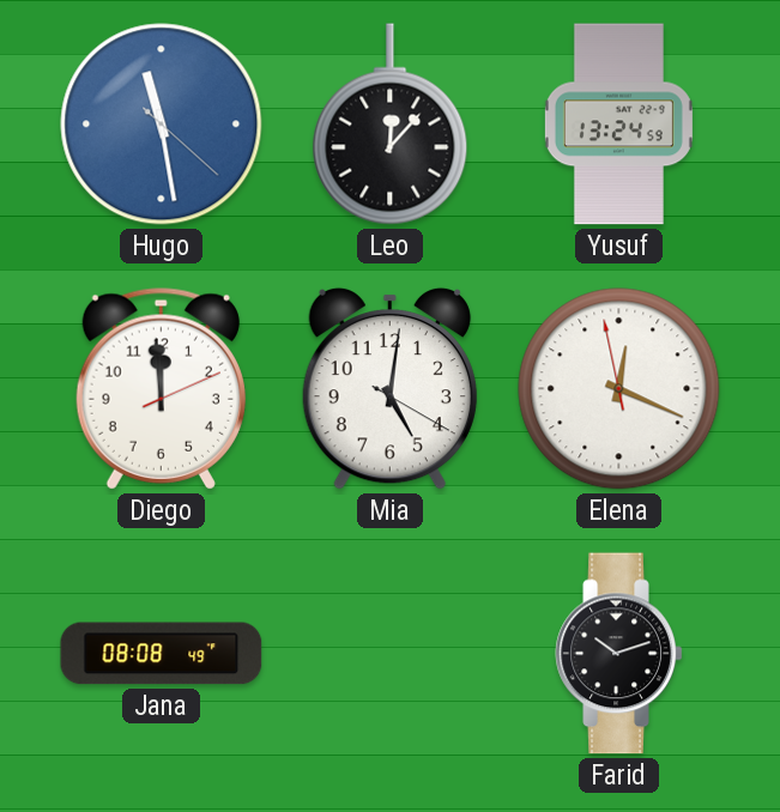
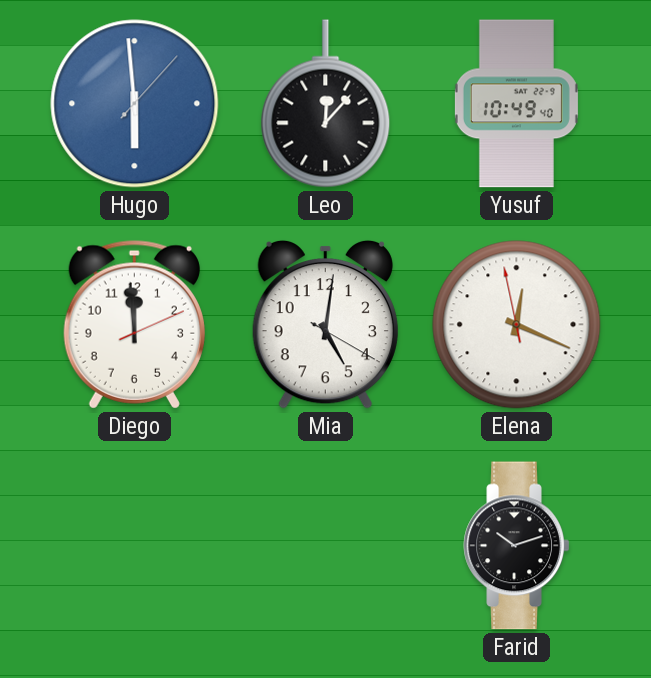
Hugo: 11:28 -> 5:59 (135, 104)
Yusuf: 13:24 -> 10:49 (516, 104)
Jana: 08:08 -> none (162, 654)
